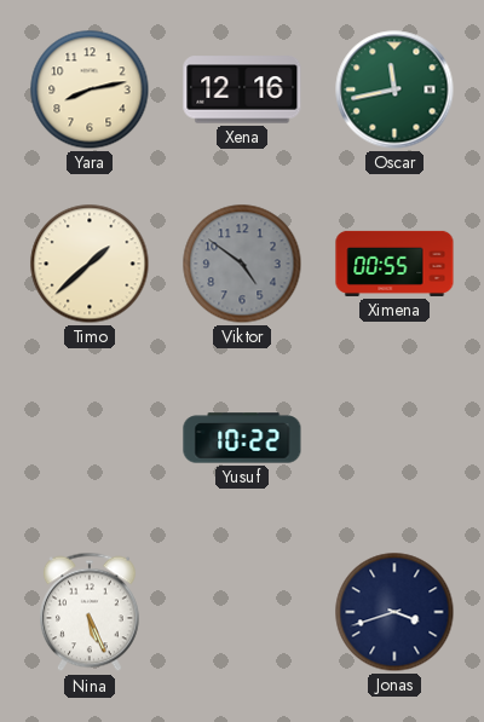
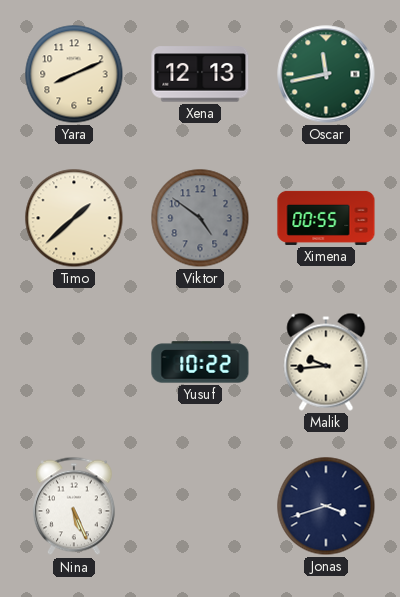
Yara: 8:13 -> 8:11 (74, 74)
Xena: 12:16 -> 12:13 (200, 74)
Malik: none -> 9:44 (326, 362)
